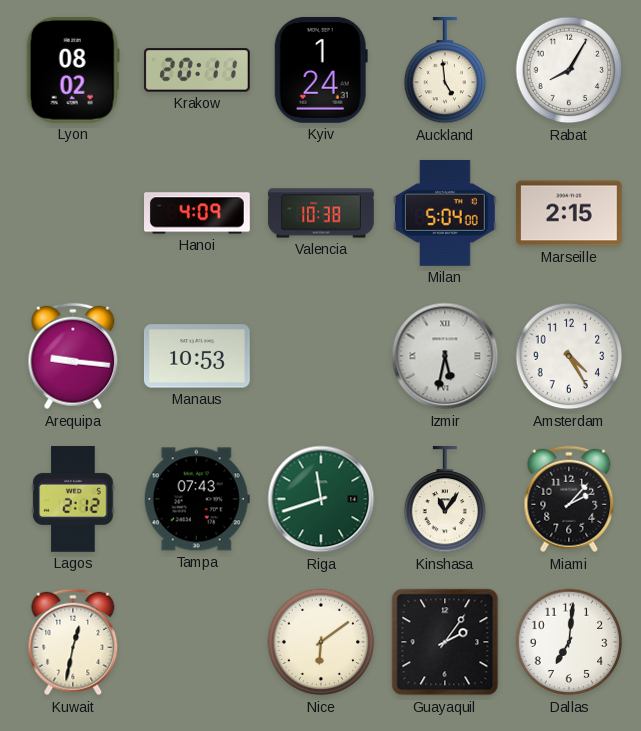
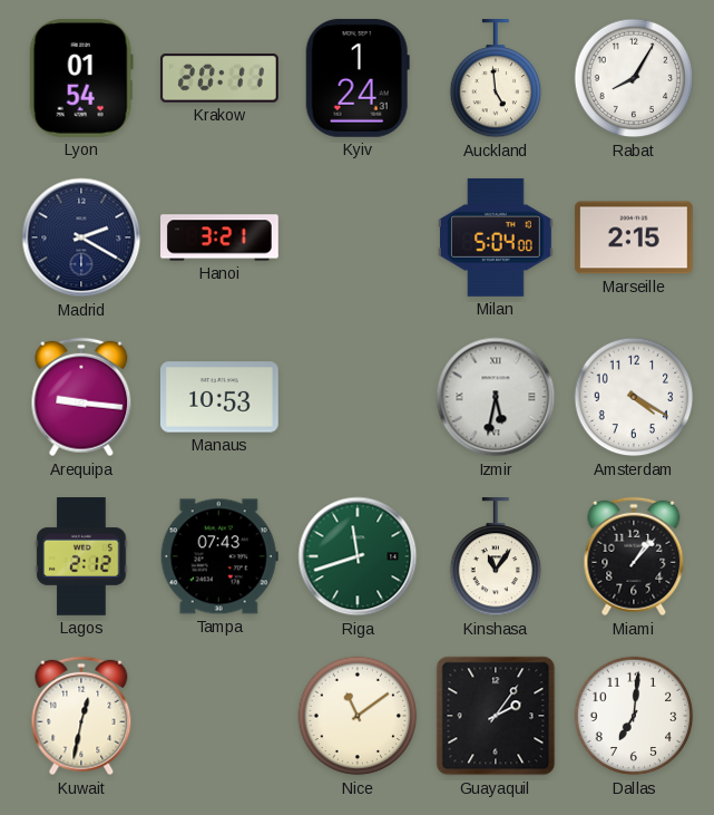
Lyon: 08:02 -> 01:54 (81, 78)
Madrid: none -> 2:20 (81, 237)
Hanoi: 4:09 -> 3:21 (221, 237)
Valencia: 10:38 -> none (321, 213)
Amsterdam: 4:25 -> 4:20 (634, 397)
Miami: 2:07 -> 1:07 (634, 556)
Nice: 6:09 -> 11:09 (358, 716)
